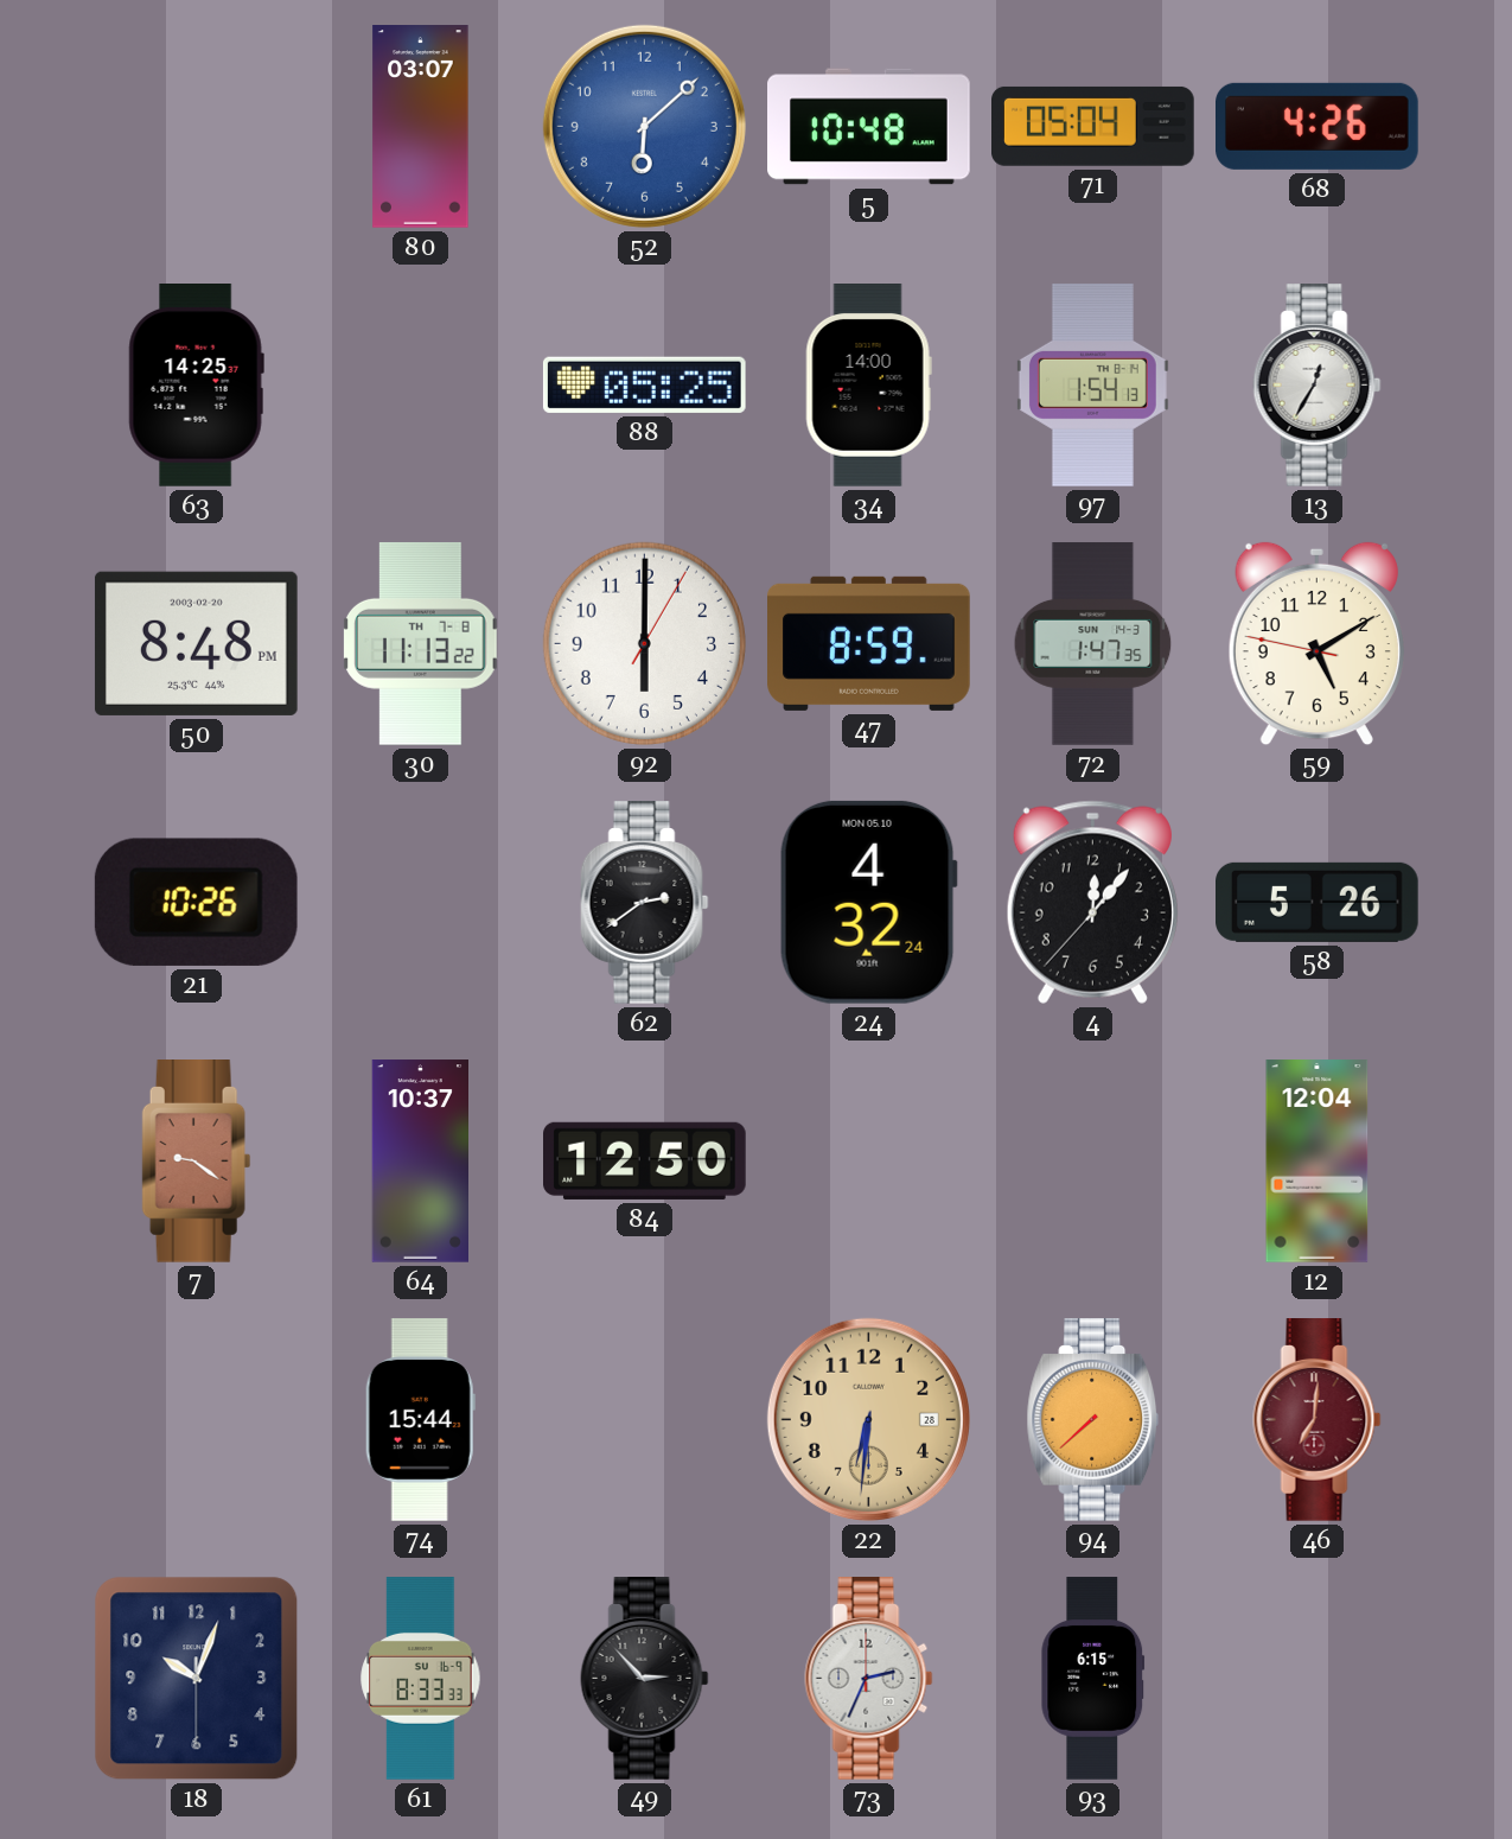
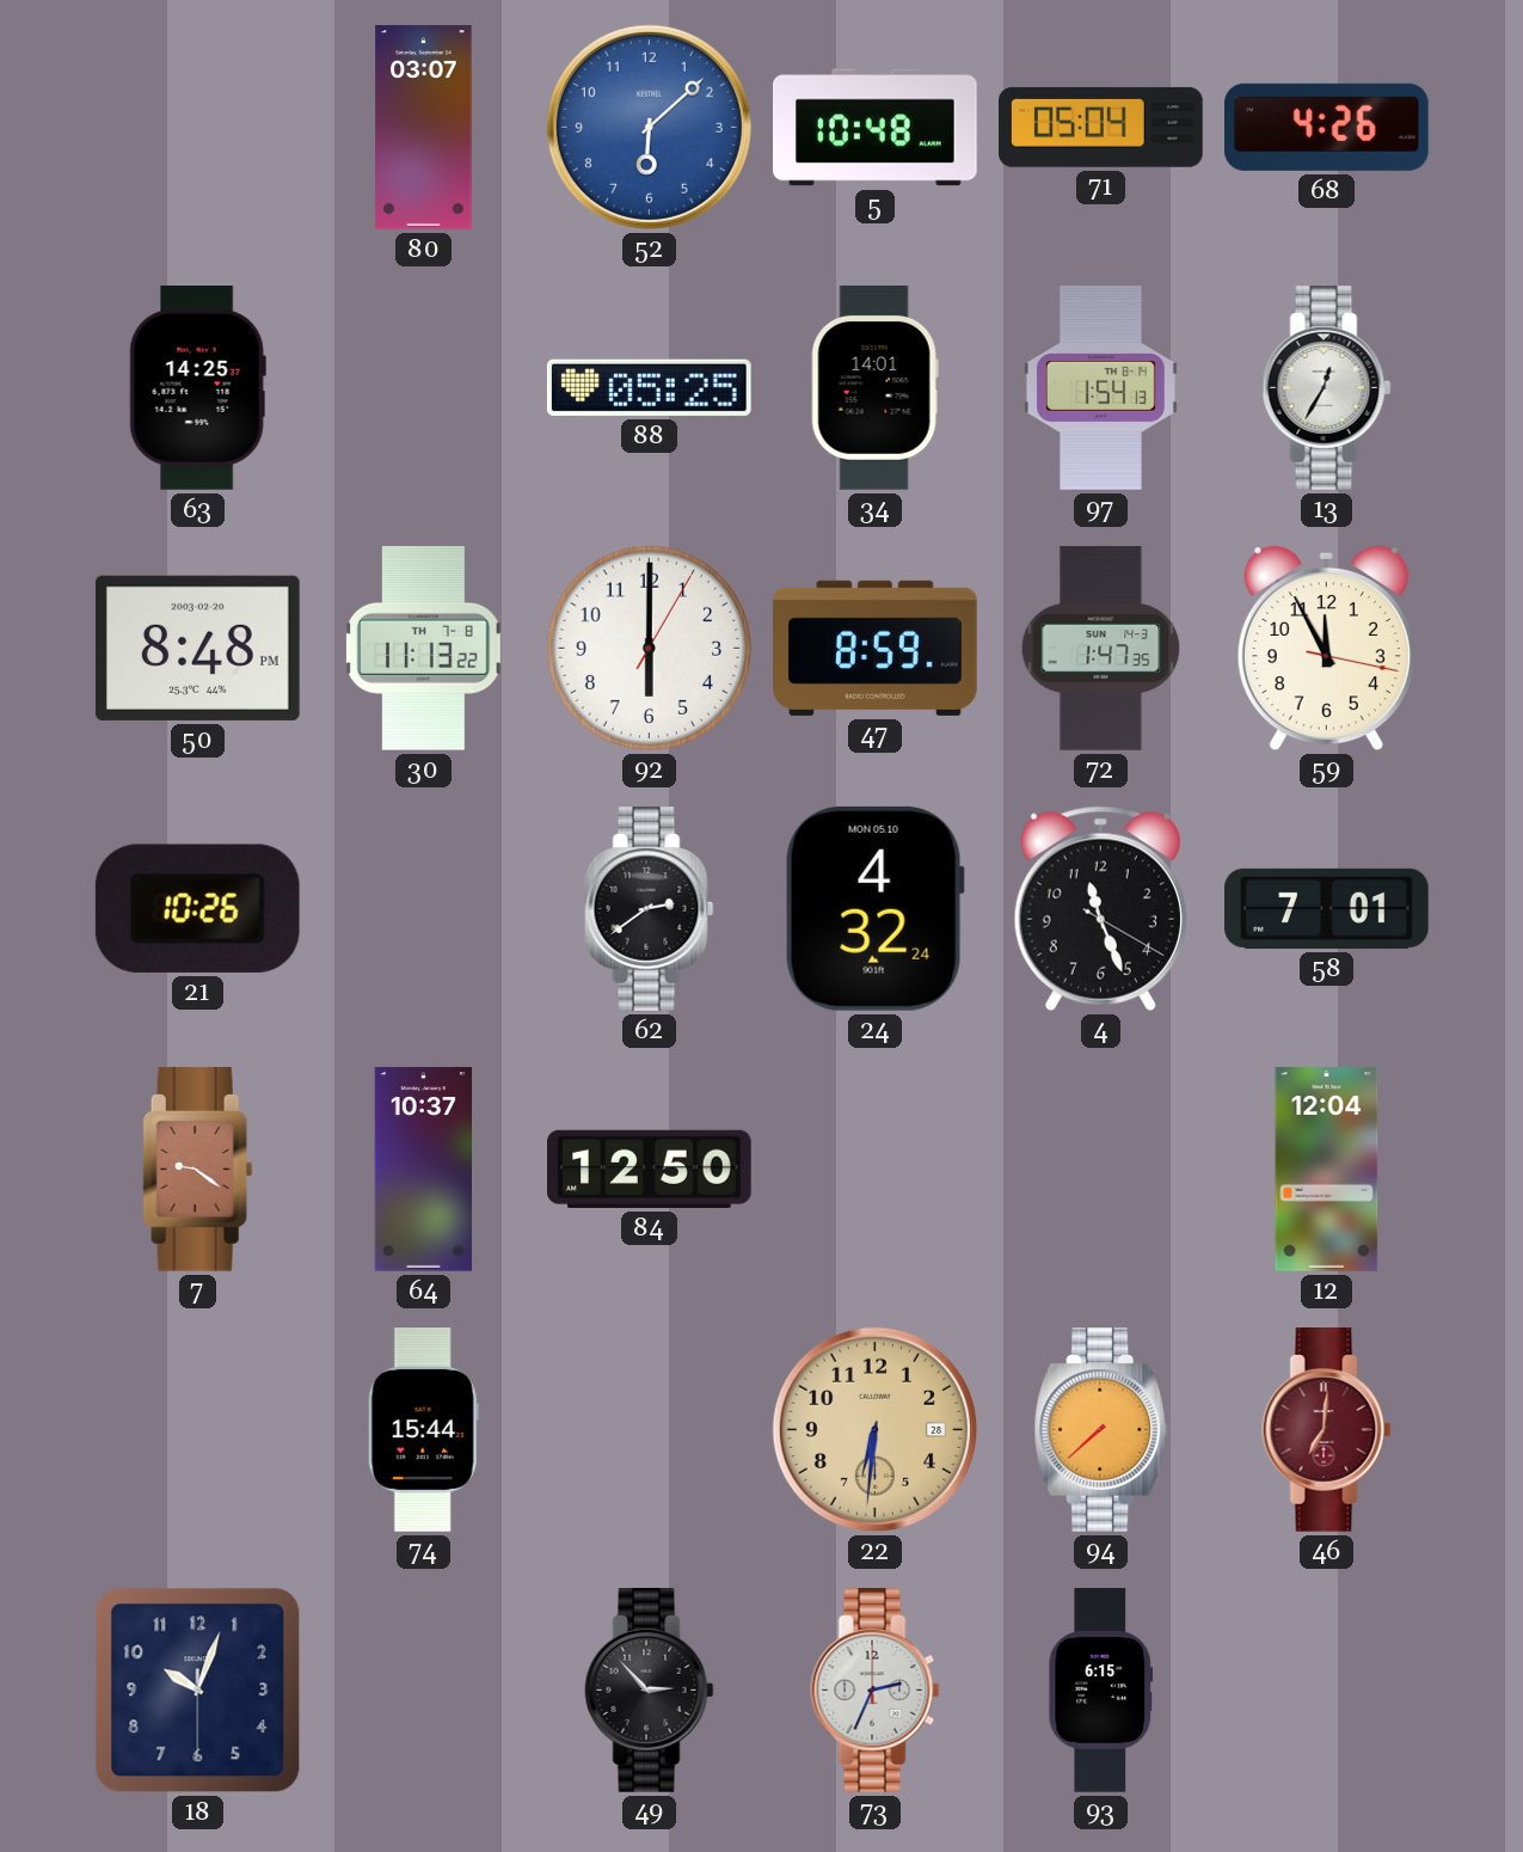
34: 14:00 -> 14:01 (874, 388)
59: 5:09 -> 11:55 (1326, 649)
4: 12:06 -> 11:26 (1100, 908)
58: 5:26 -> 7:01 (1327, 908)
61: 8:33 -> none (421, 1679)
